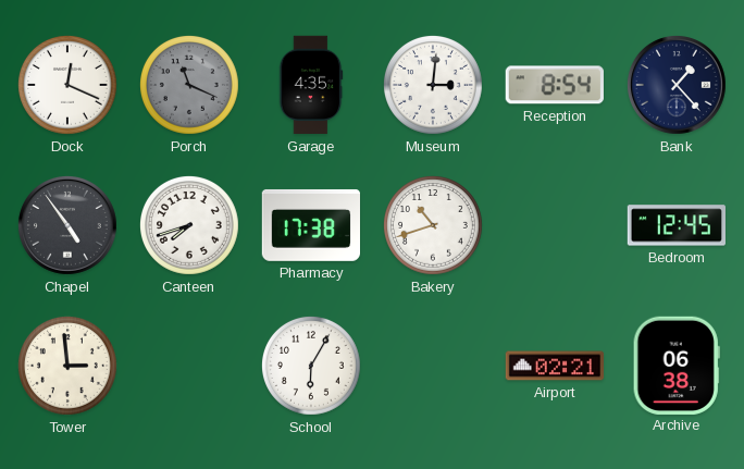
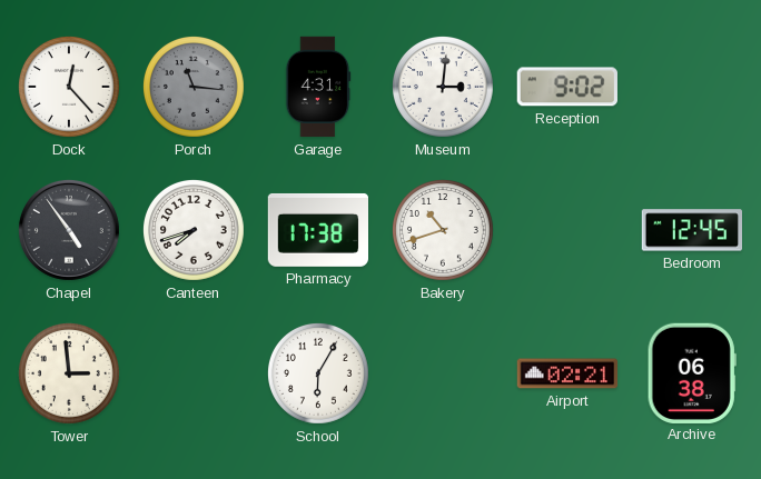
Dock: 12:19 -> 12:23 (69, 87)
Porch: 11:19 -> 11:16 (194, 87)
Garage: 4:35 -> 4:31 (318, 87)
Reception: 8:54 -> 9:02 (567, 87)
Bank: 1:23 -> none (677, 85)
